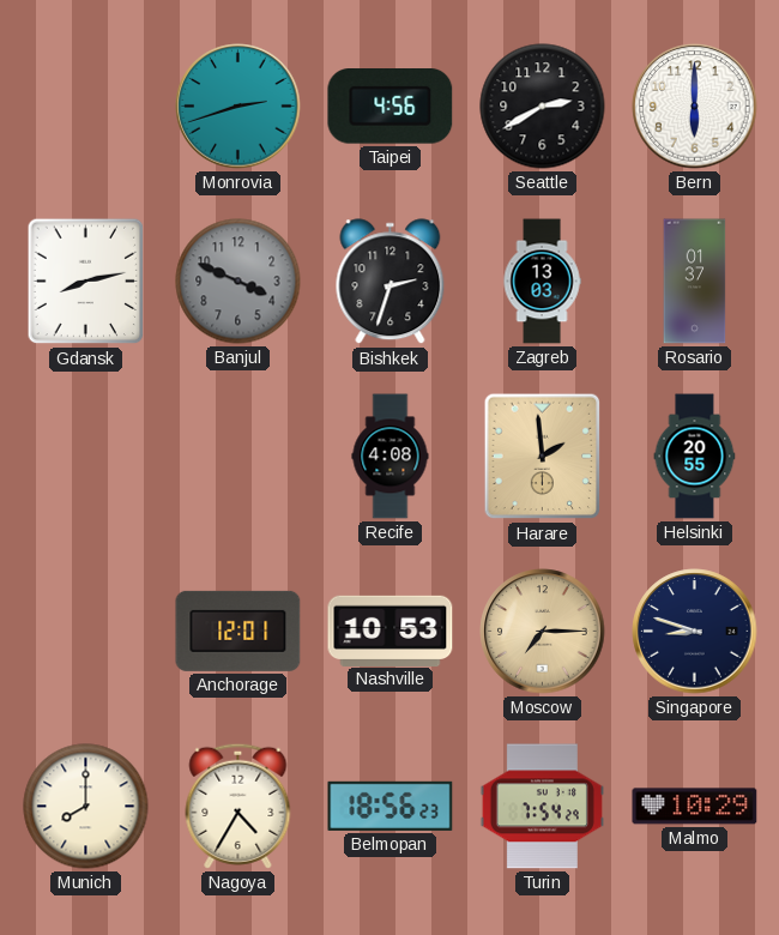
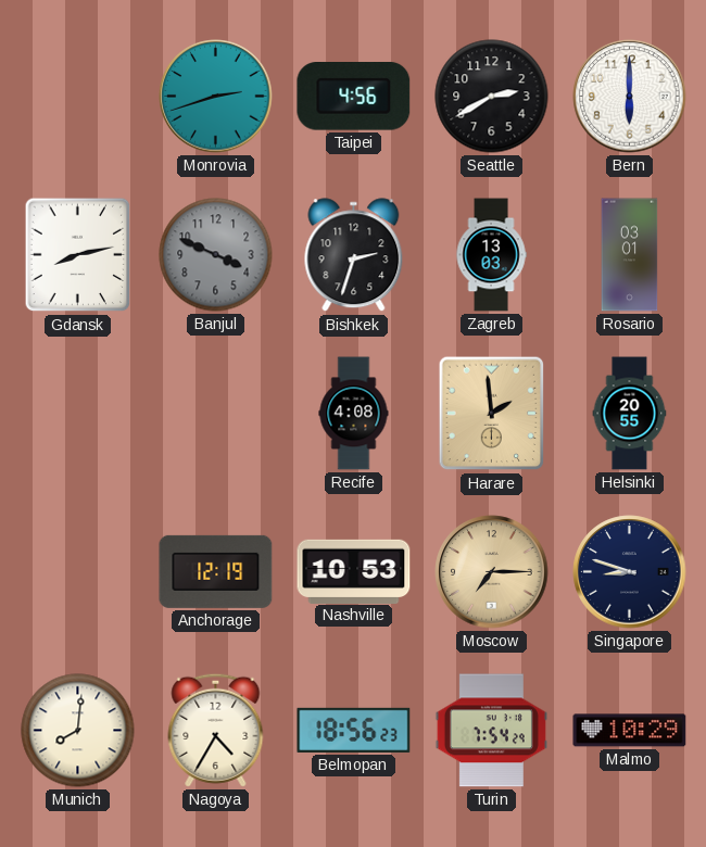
Rosario: 01:37 -> 03:01 (630, 255)
Anchorage: 12:01 -> 12:19 (216, 571)
Munich: 8:00 -> 8:01 (78, 731)
